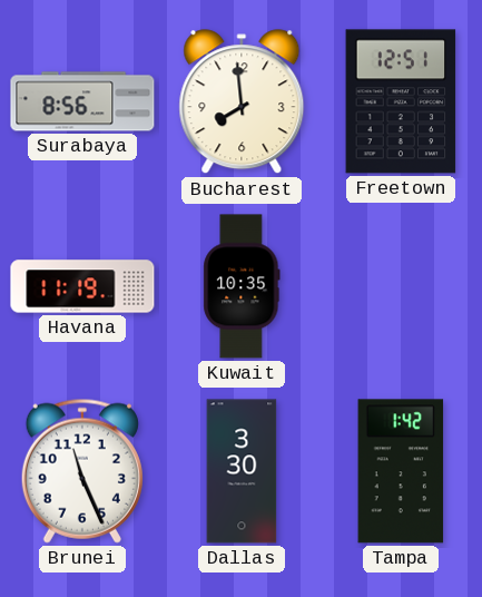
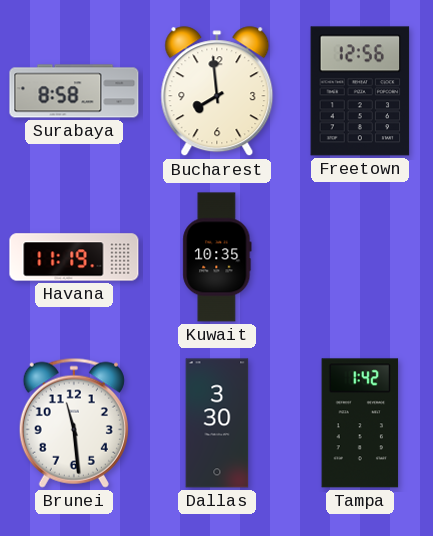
Surabaya: 8:56 -> 8:58 (74, 91)
Freetown: 12:51 -> 12:56 (360, 91)
Brunei: 11:26 -> 11:29 (74, 423)
